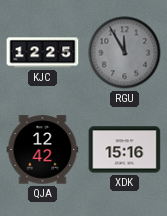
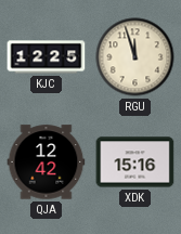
RGU: 11:55 -> 11:57 (135, 57)
RGU dial: grey -> cream (135, 57)
